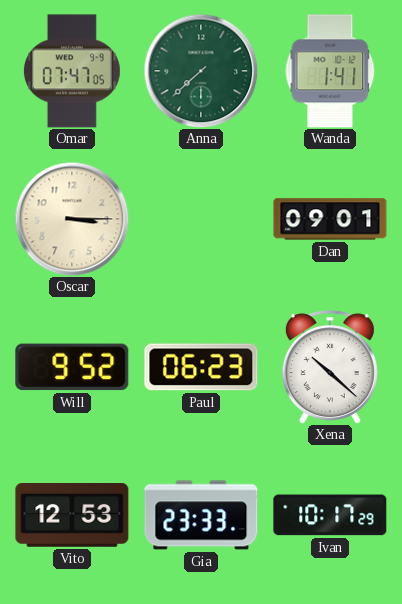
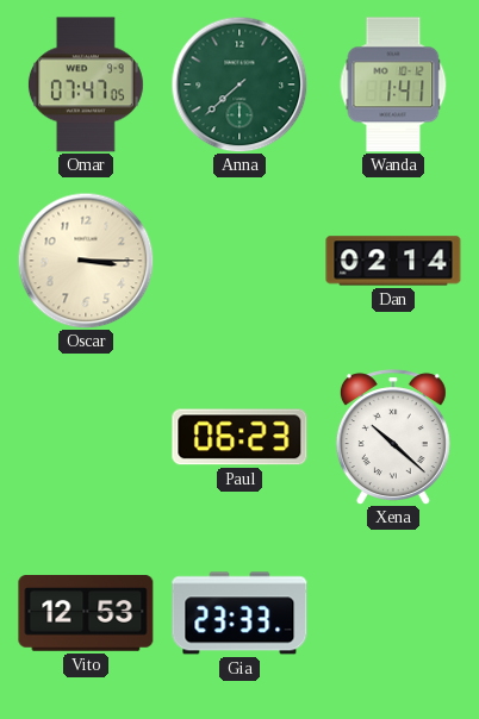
Dan: 09:01 -> 02:14 (393, 261)
Will: 9:52 -> none (72, 367)
Ivan: 10:17 -> none (330, 515)
